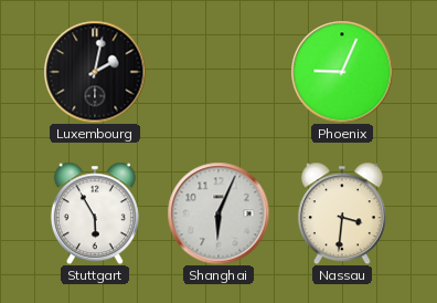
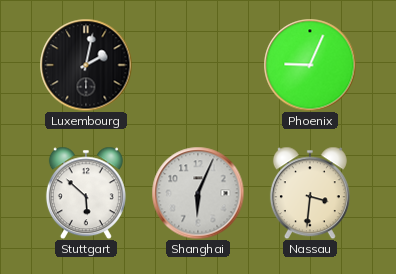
Stuttgart: 5:55 -> 5:52 (86, 193)
